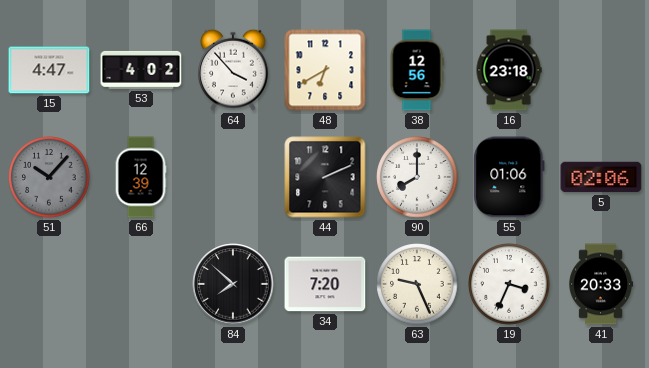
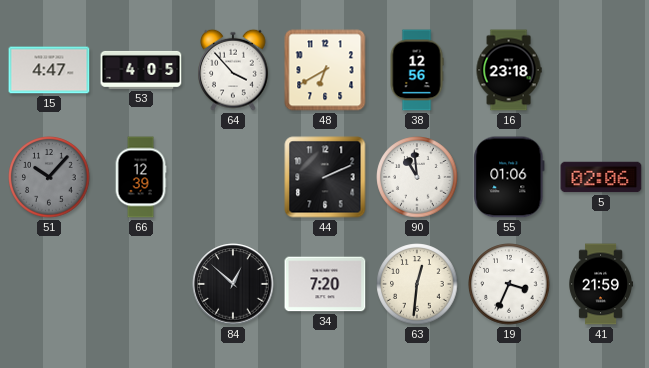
53: 4:02 -> 4:05 (141, 70)
90: 8:00 -> 10:59 (417, 177)
84: 7:52 -> 12:52 (233, 284)
63: 9:26 -> 12:31 (417, 284)
41: 20:33 -> 21:59 (600, 284)
